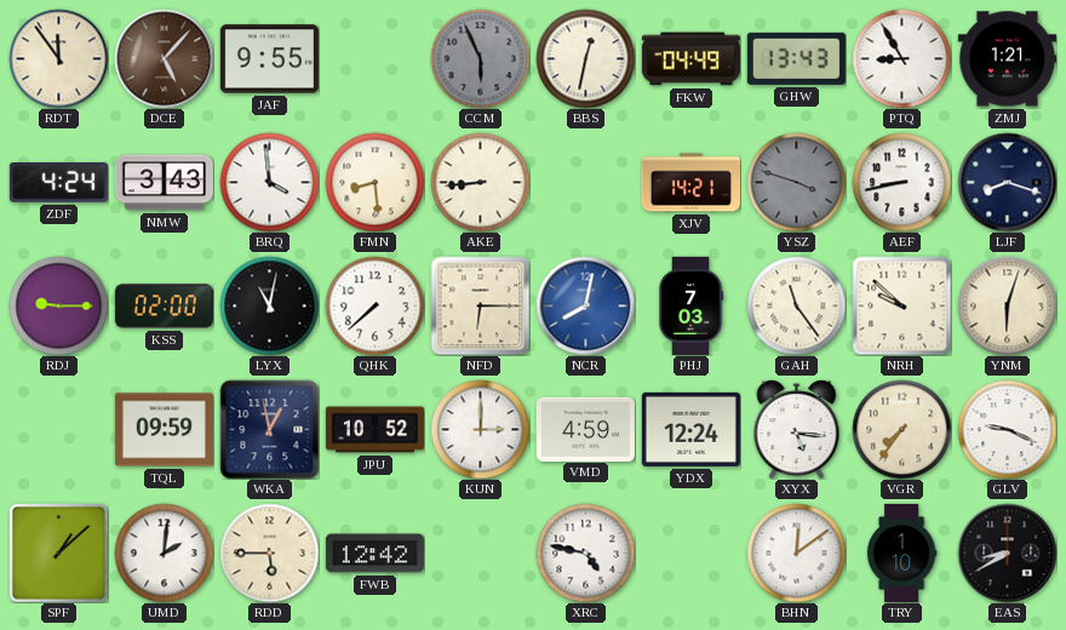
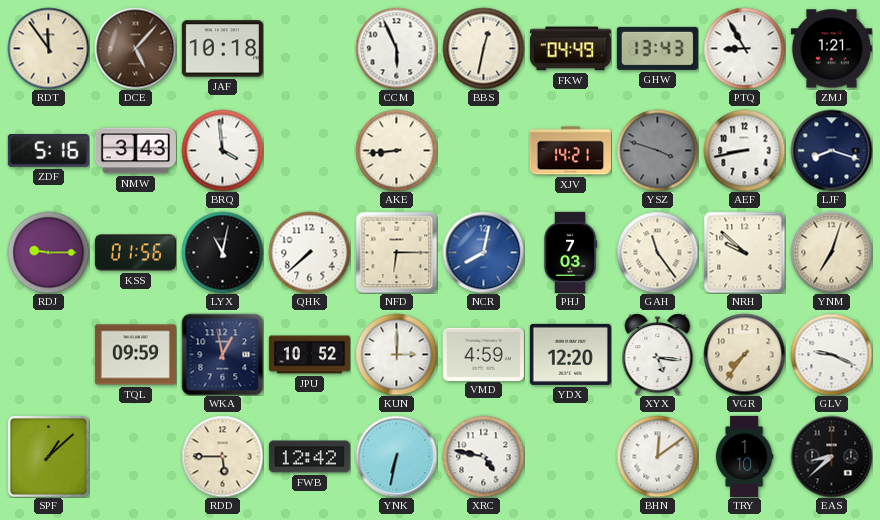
JAF: 9:55 -> 10:18 (222, 49)
CCM dial: grey -> white (396, 48)
ZDF: 4:24 -> 5:16 (48, 151)
FMN: 8:29 -> none (374, 182)
KSS: 02:00 -> 01:56 (135, 253)
YNM: 6:03 -> 7:03 (831, 252)
YDX: 12:24 -> 12:20 (570, 354)
UMD: 2:01 -> none (164, 552)
YNK: none -> 6:32 (396, 456)
EAS: 8:40 -> 8:38 (831, 456)
